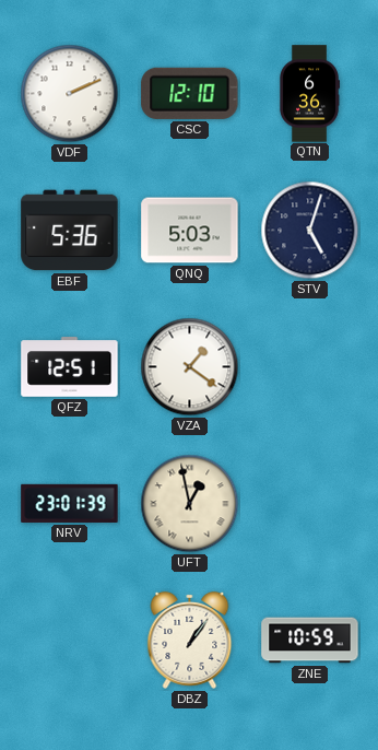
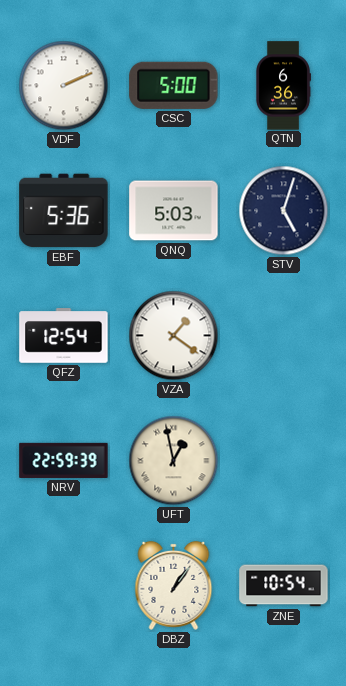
CSC: 12:10 -> 5:00 (174, 85)
QFZ: 12:51 -> 12:54 (64, 336)
NRV: 23:01 -> 22:59 (64, 460)
ZNE: 10:59 -> 10:54 (284, 586)
